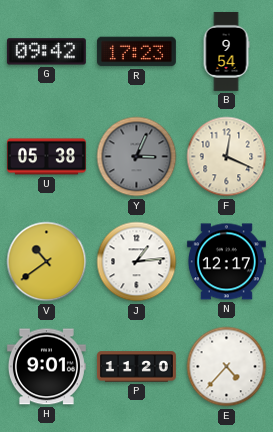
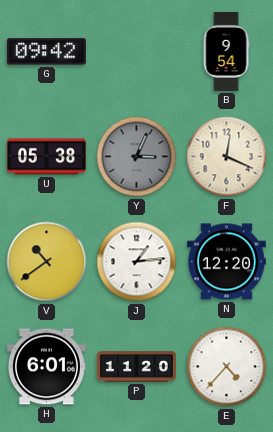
R: 17:23 -> none (136, 52)
N: 12:17 -> 12:20 (226, 262)
H: 9:01 -> 6:01 (46, 367)
